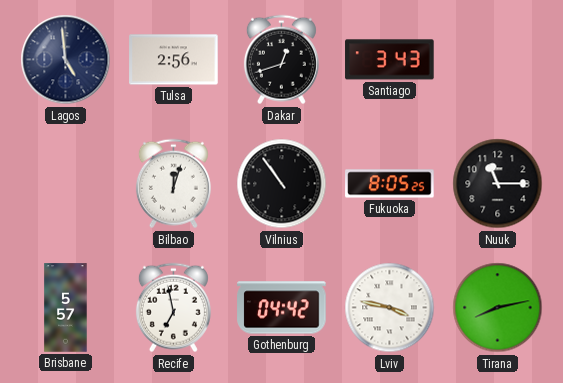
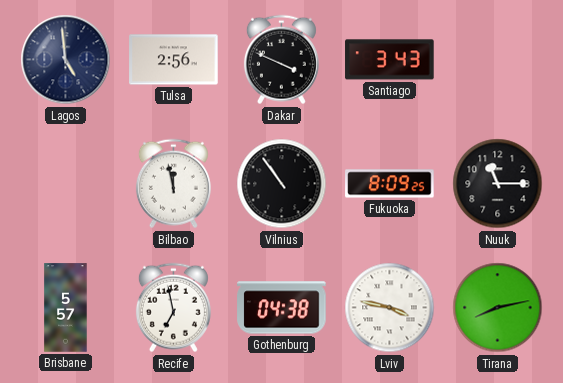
Dakar: 12:42 -> 3:49 (281, 60)
Bilbao: 12:03 -> 11:58 (173, 184)
Fukuoka: 8:05 -> 8:09 (390, 184)
Gothenburg: 04:42 -> 04:38 (282, 308)
